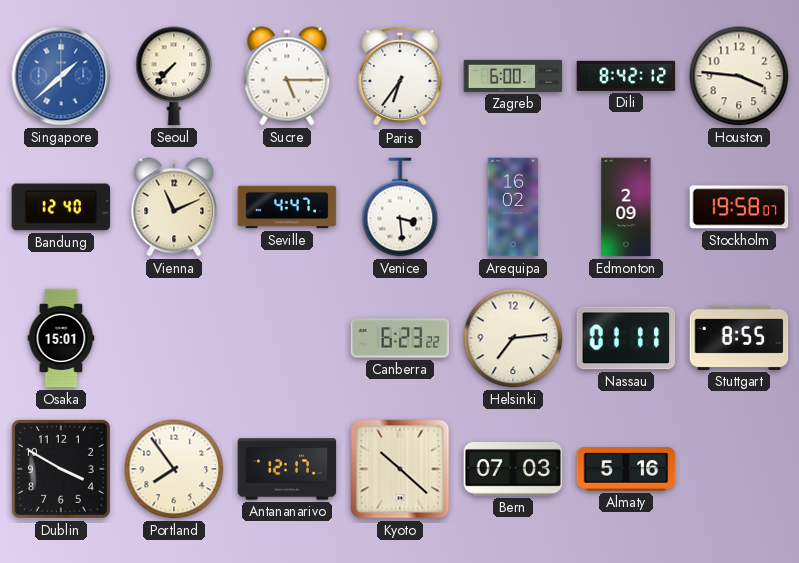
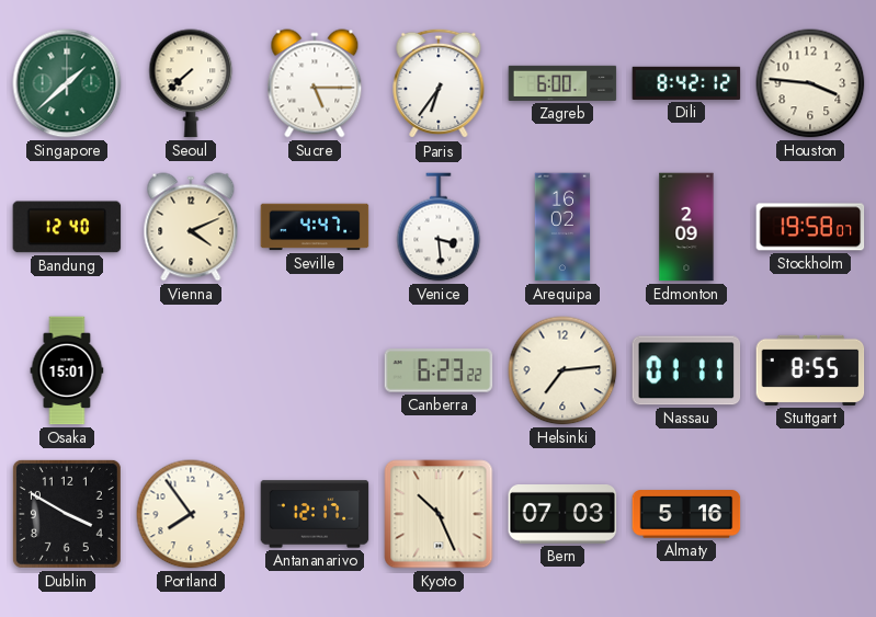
Singapore dial: blue -> green (67, 83)
Seoul: 7:37 -> 7:38 (191, 83)
Vienna: 11:11 -> 4:11 (191, 227)
Kyoto: 10:22 -> 10:26 (439, 514)
